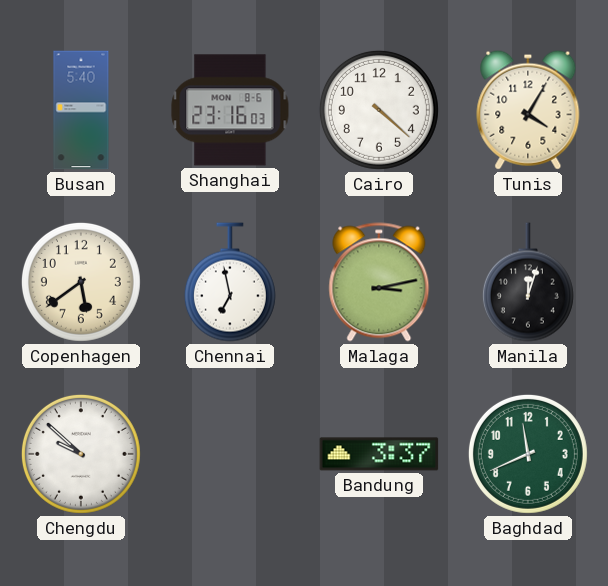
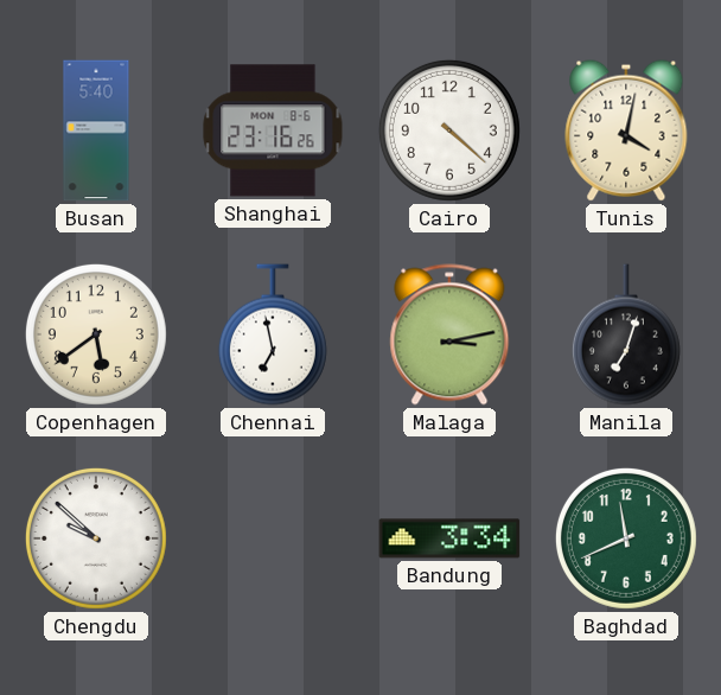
Shanghai: 23:16:03 -> 23:16:26 (273, 130)
Tunis: 4:05 -> 4:02 (626, 130)
Manila: 12:03 -> 7:03 (626, 334)
Bandung: 3:37 -> 3:34 (449, 538)
